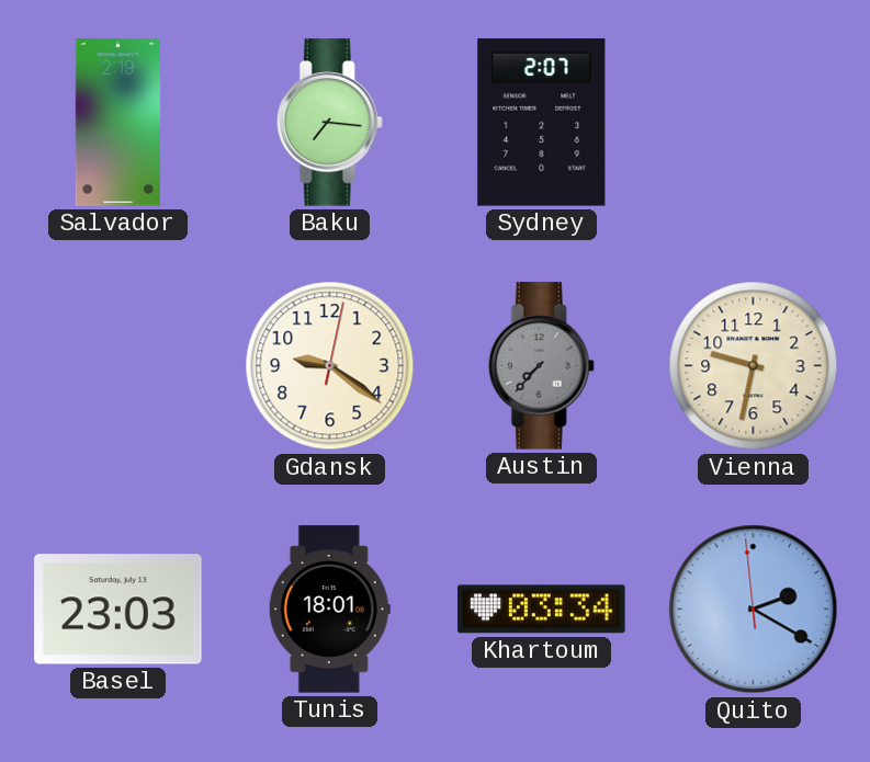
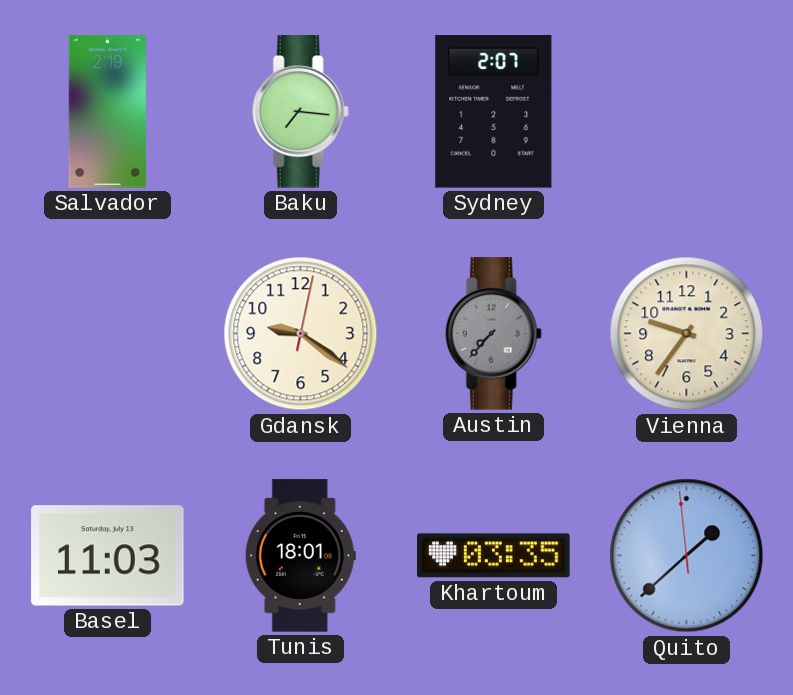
Vienna: 9:32 -> 9:36 (687, 334)
Basel: 23:03 -> 11:03 (108, 556)
Khartoum: 03:34 -> 03:35 (494, 556)
Quito: 2:19 -> 1:37 (687, 556)
